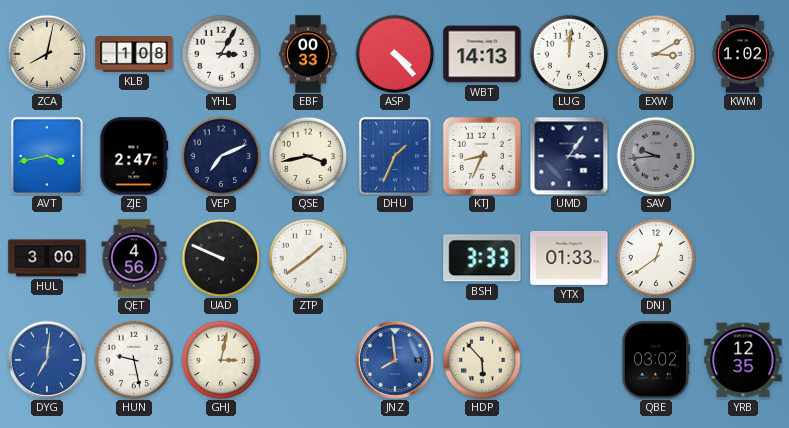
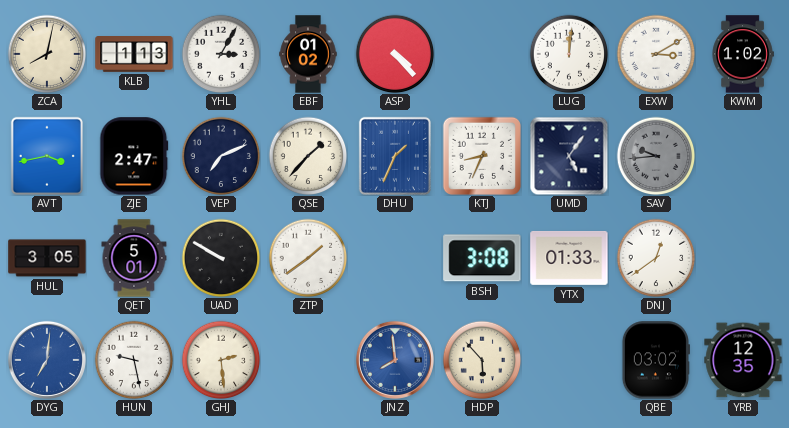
KLB: 1:08 -> 1:13 (134, 54)
EBF: 00:33 -> 01:02 (308, 54)
WBT: 14:13 -> none (482, 54)
QSE: 3:43 -> 1:37 (308, 156)
UMD: 3:06 -> 5:06 (569, 156)
HUL: 3:00 -> 3:05 (47, 258)
QET: 4:56 -> 5:01 (134, 258)
UAD: 9:49 -> 9:50 (221, 258)
BSH: 3:33 -> 3:08 (482, 258)
GHJ: 3:02 -> 2:29 (221, 360)
